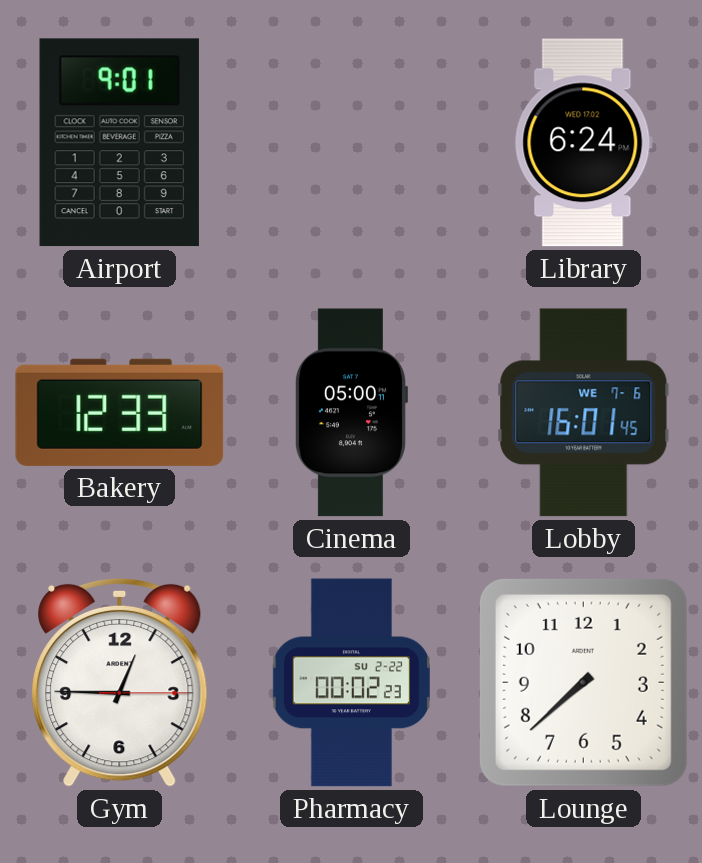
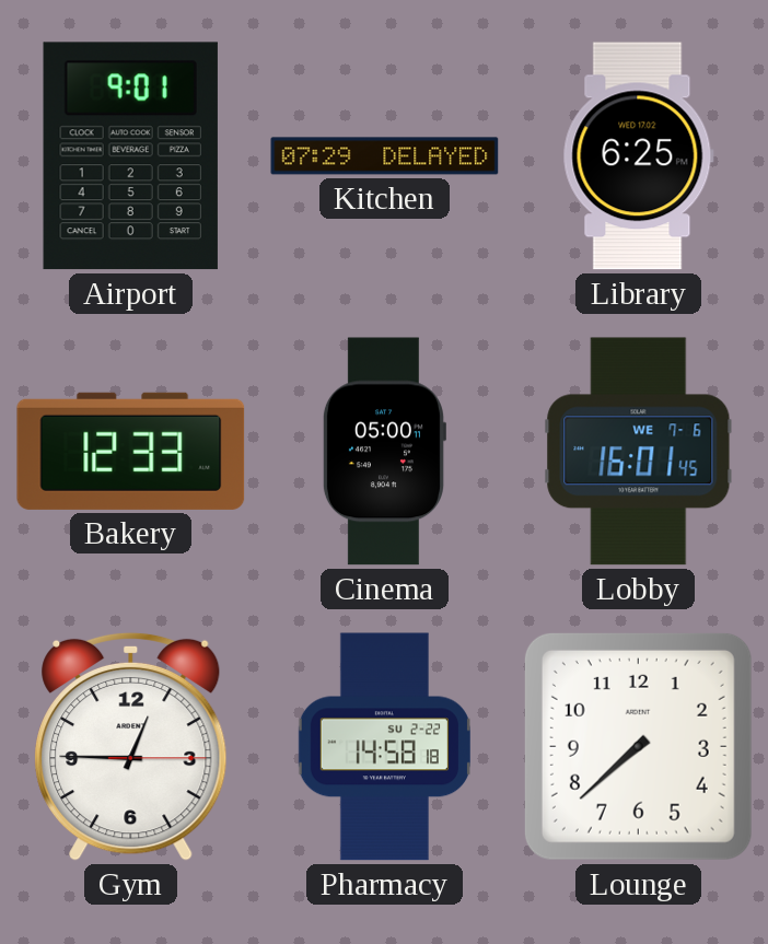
Kitchen: none -> 07:29 (385, 156)
Library: 6:24 -> 6:25 (638, 156)
Pharmacy: 00:02 -> 14:58 (384, 747)
